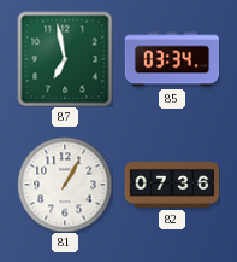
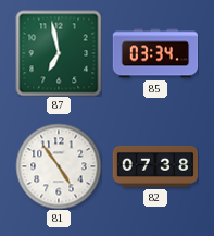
81: 1:05 -> 4:54 (59, 166)
82: 07:36 -> 07:38 (155, 166)
